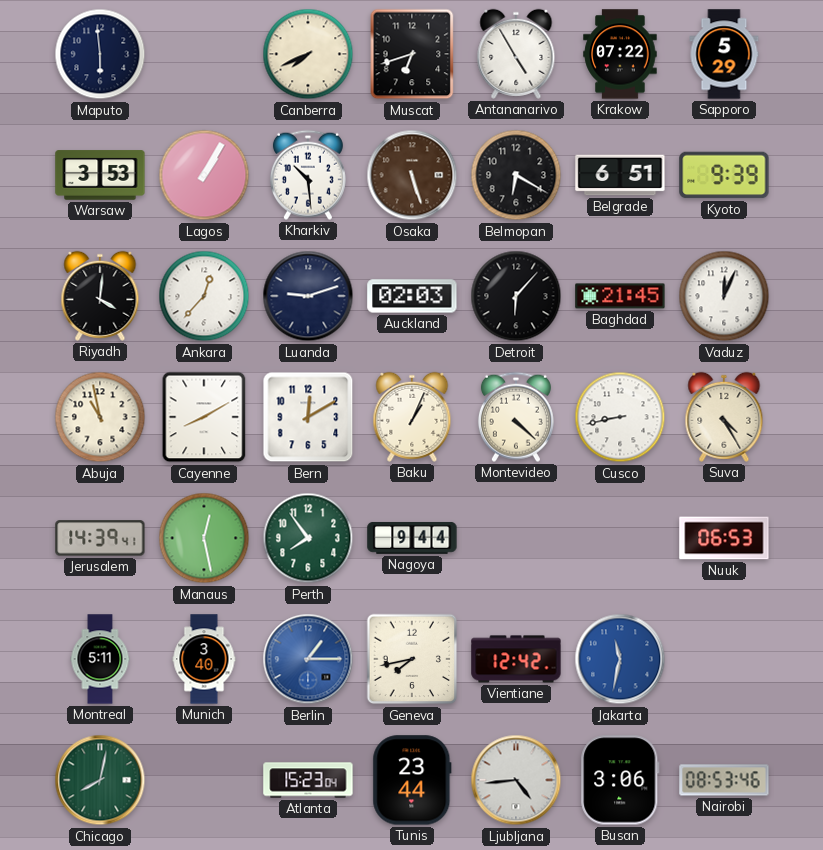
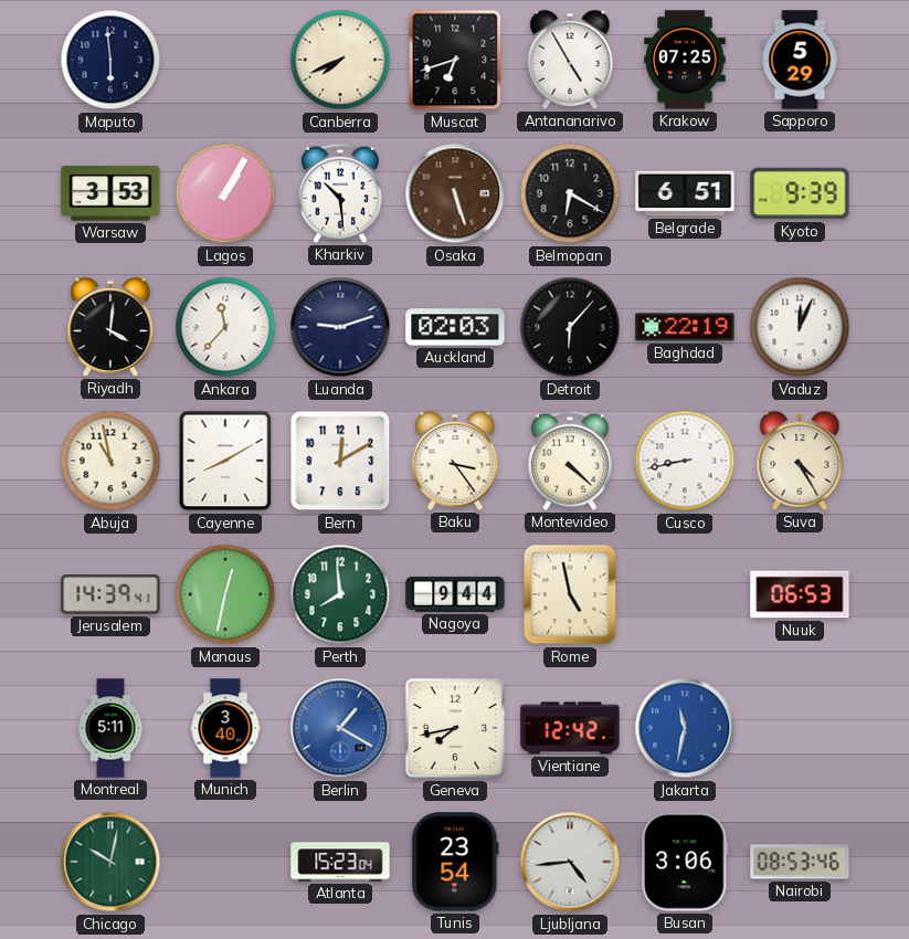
Krakow: 07:22 -> 07:25 (685, 60)
Ankara: 12:37 -> 11:37 (225, 327)
Baghdad: 21:45 -> 22:19 (685, 327)
Baku: 1:04 -> 3:24 (455, 461)
Manaus: 12:28 -> 12:32 (225, 594)
Perth: 7:54 -> 7:59 (340, 594)
Rome: none -> 4:58 (570, 594)
Berlin: 1:15 -> 1:20 (340, 728)
Chicago: 8:02 -> 10:02 (110, 862)
Tunis: 23:44 -> 23:54 (455, 862)
